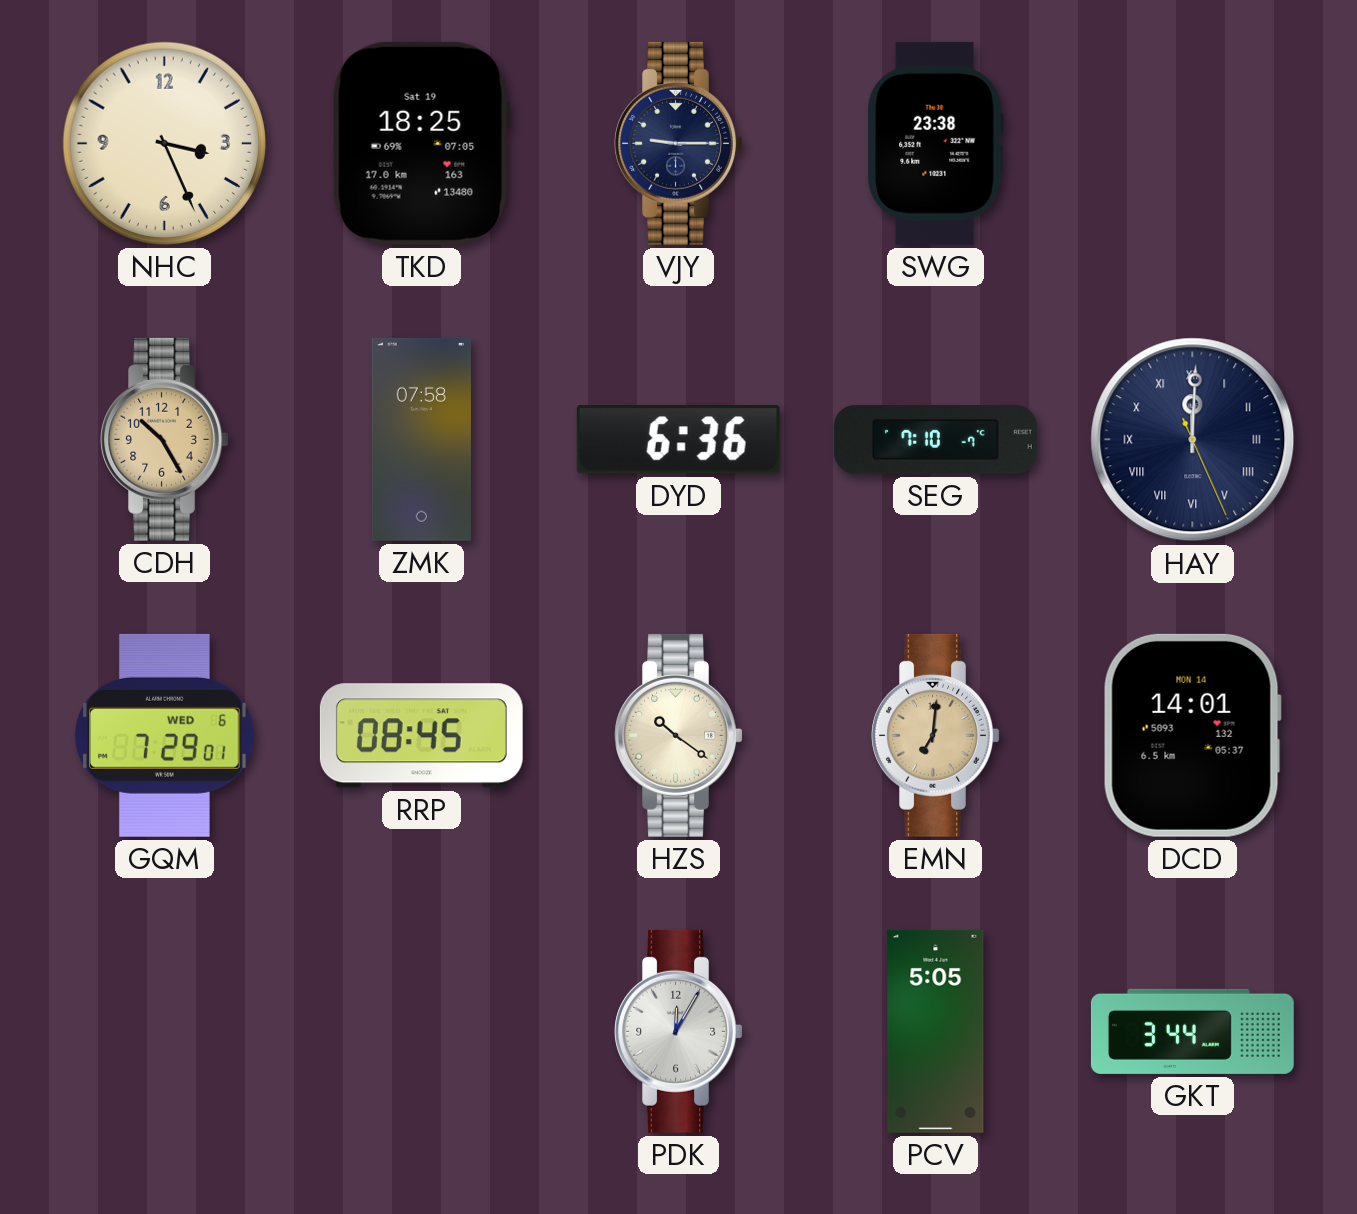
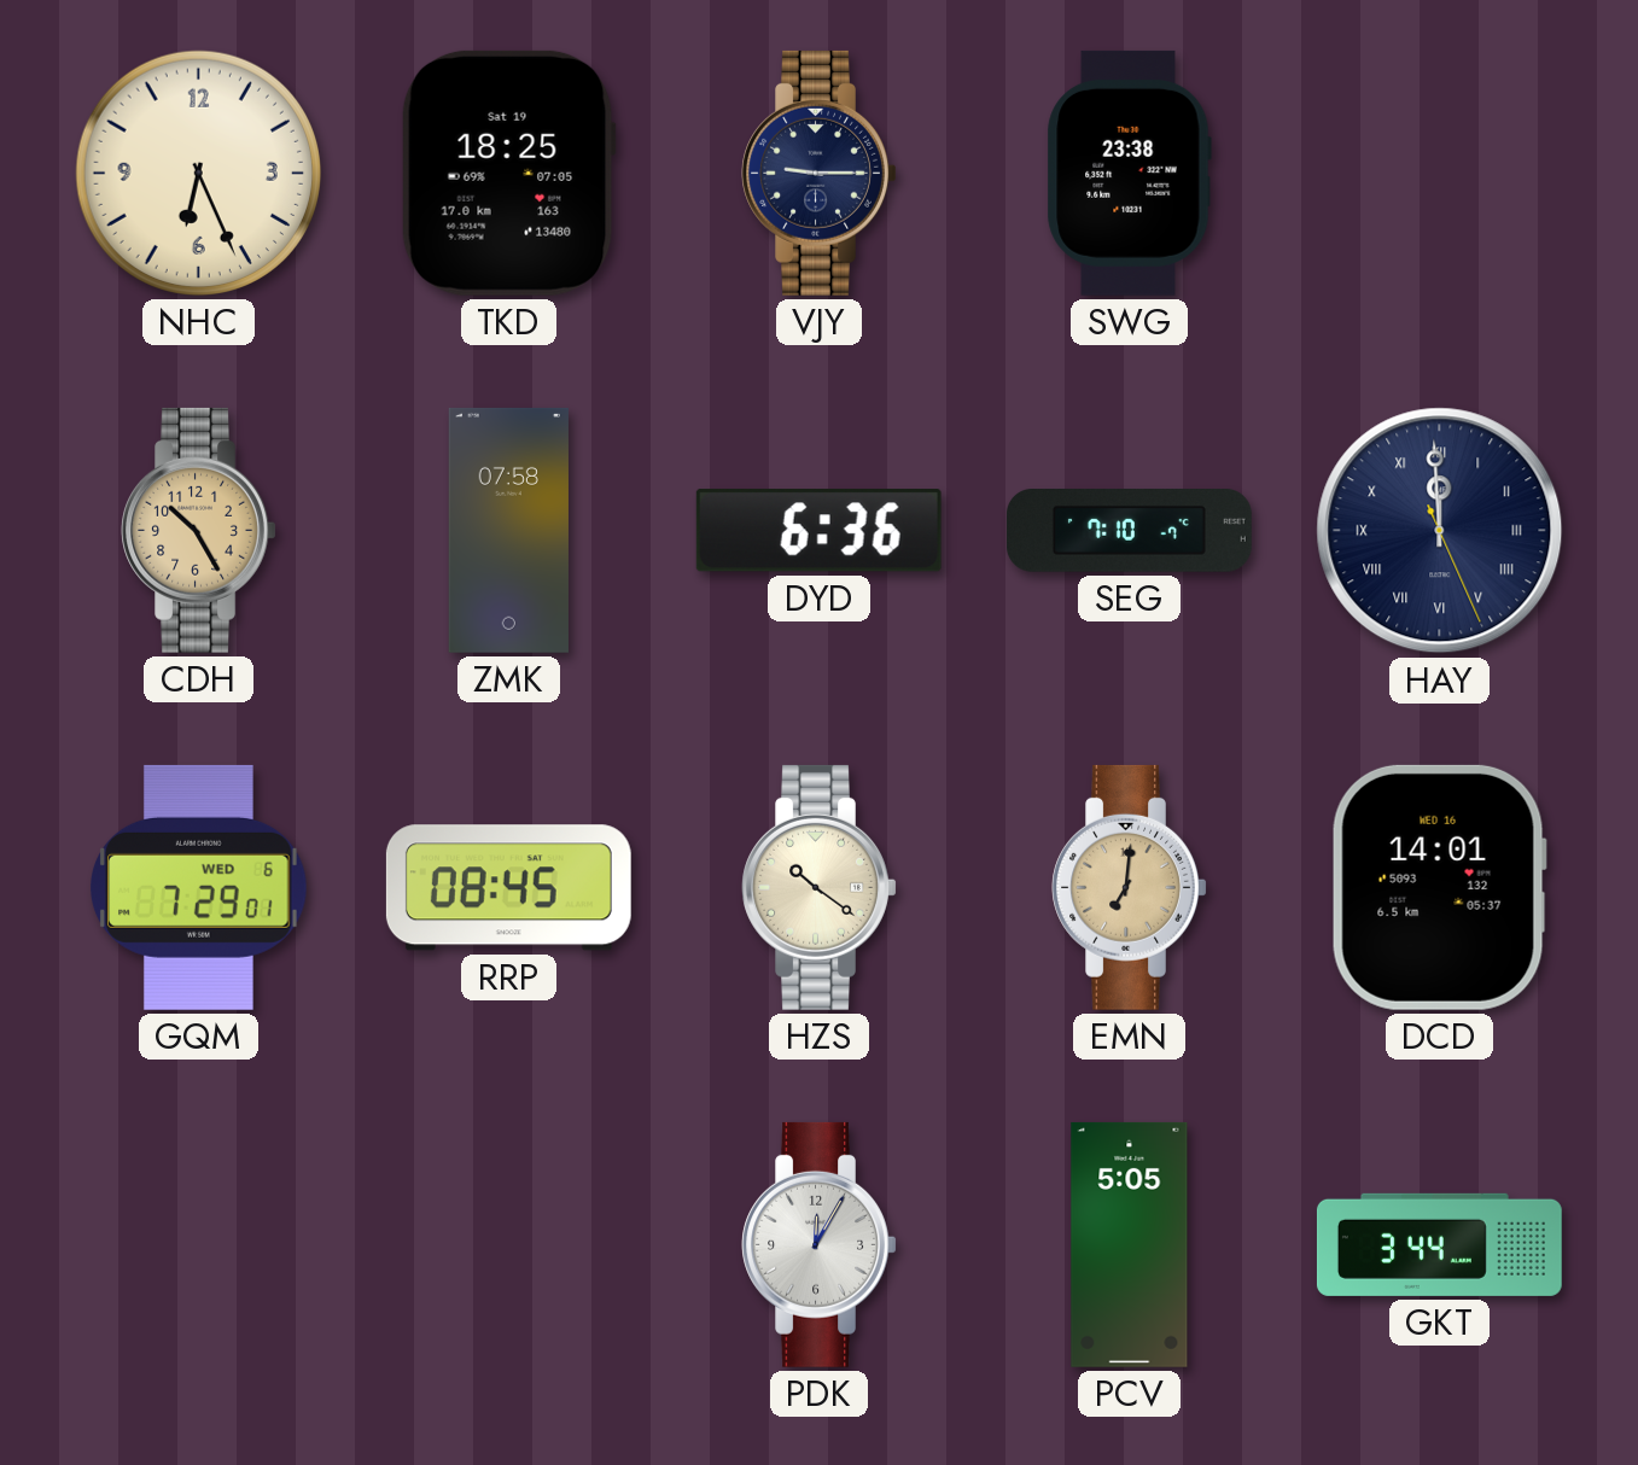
NHC: 3:26 -> 6:26 (198, 173)
HAY: 12:00 -> 11:59 (1440, 531)
DCD date: MON 14 -> WED 16 (1439, 887)
